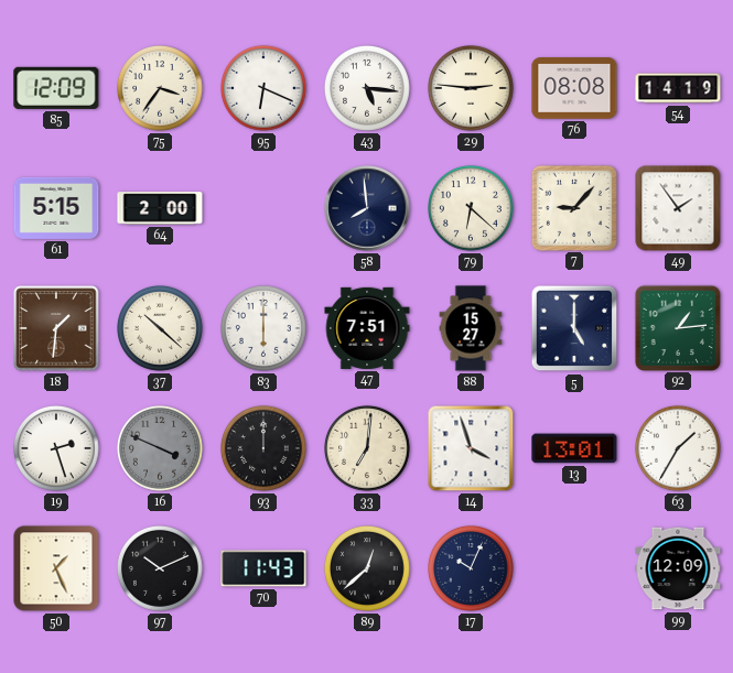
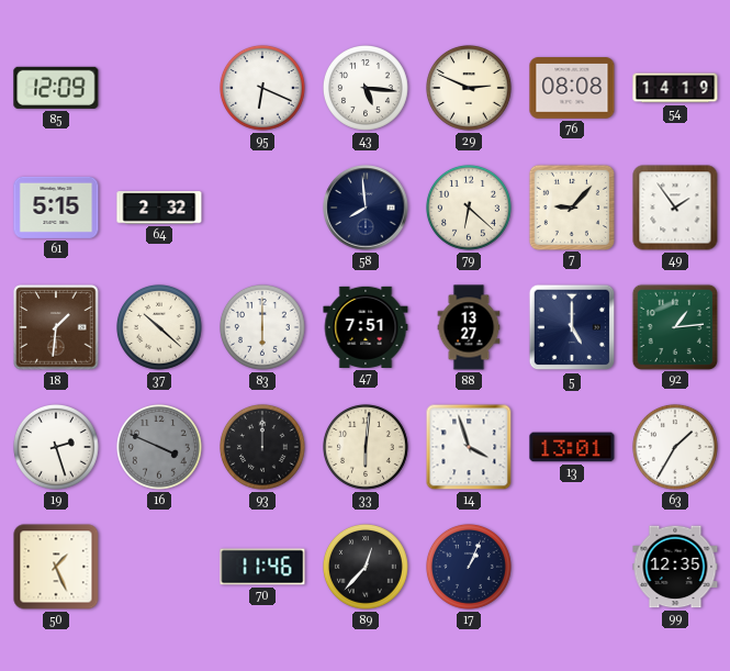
75: 3:36 -> none (161, 89)
29: 2:46 -> 2:49 (470, 89)
64: 2:00 -> 2:32 (159, 208)
88: 15:27 -> 13:27 (469, 327)
33: 7:01 -> 6:01 (367, 448)
97: 10:11 -> none (161, 569)
70: 11:43 -> 11:46 (262, 567)
89: 12:38 -> 12:37 (367, 568)
17: 10:04 -> 1:04 (470, 568)
99: 12:09 -> 12:35 (675, 567)
